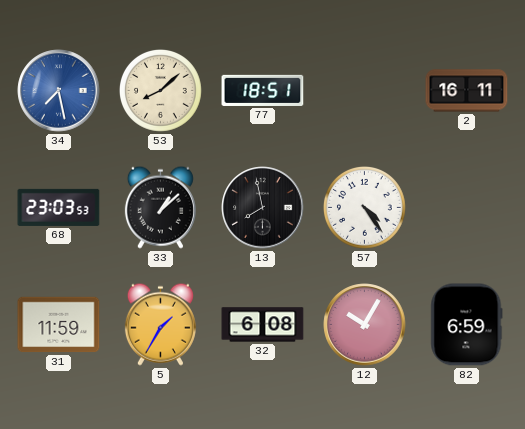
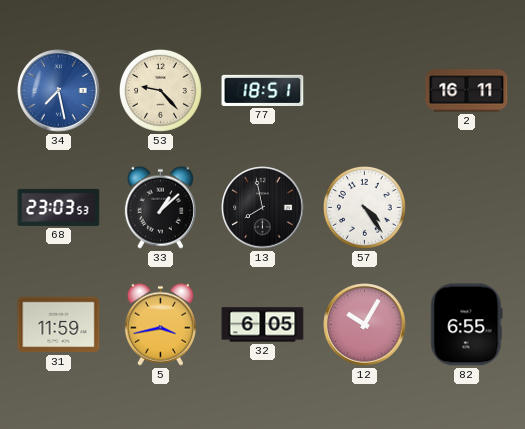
53: 8:08 -> 9:23 (161, 91)
5: 1:35 -> 3:43 (160, 324)
32: 6:08 -> 6:05 (263, 325)
82: 6:59 -> 6:55 (467, 325)
